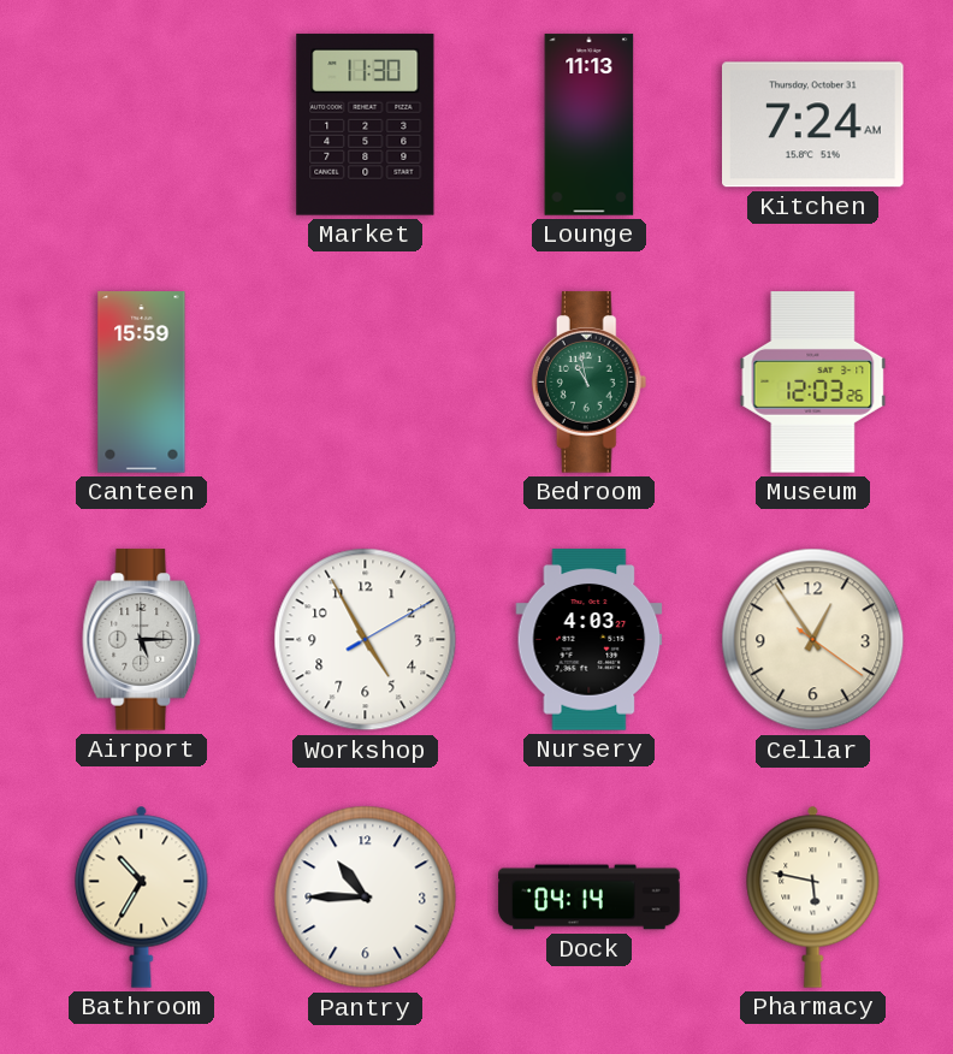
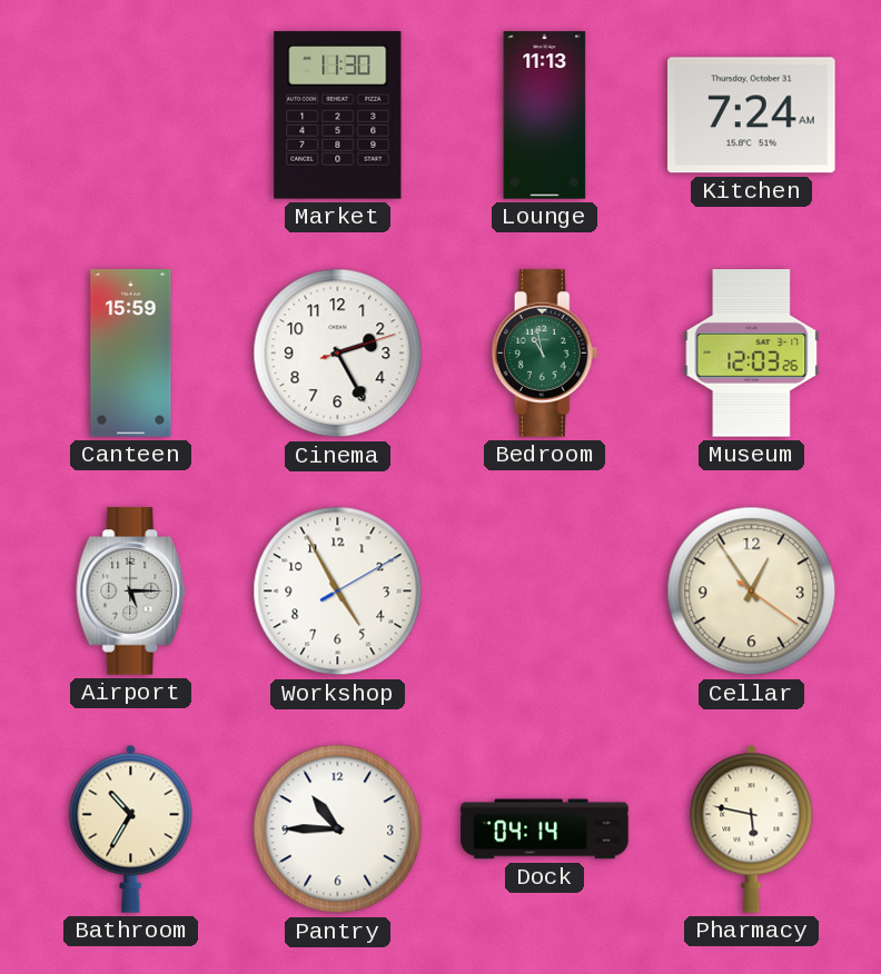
Cinema: none -> 2:25 (338, 354)
Nursery: 4:03 -> none (590, 640)
